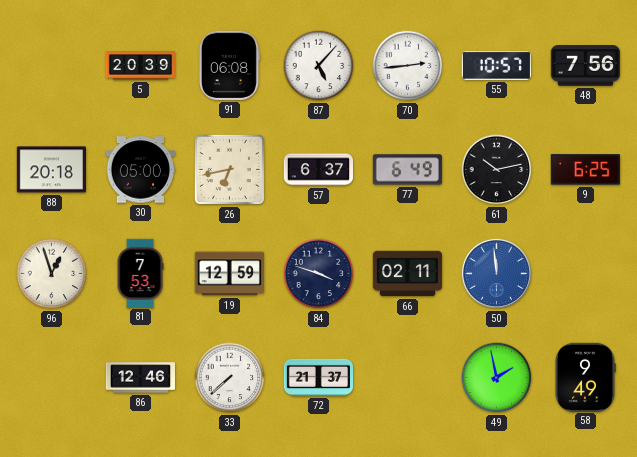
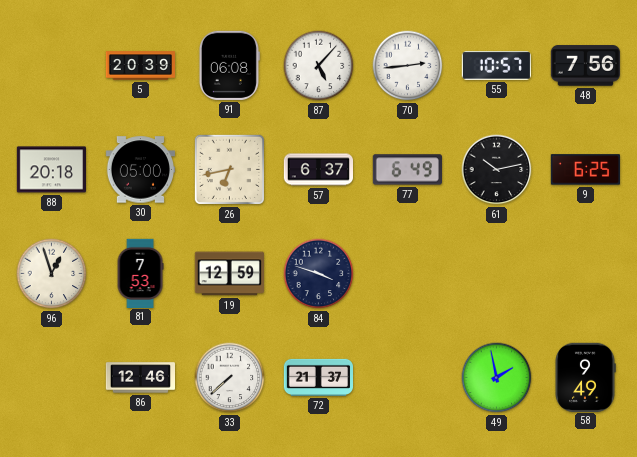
66: 02:11 -> none (407, 274)
50: 11:59 -> none (496, 273)
